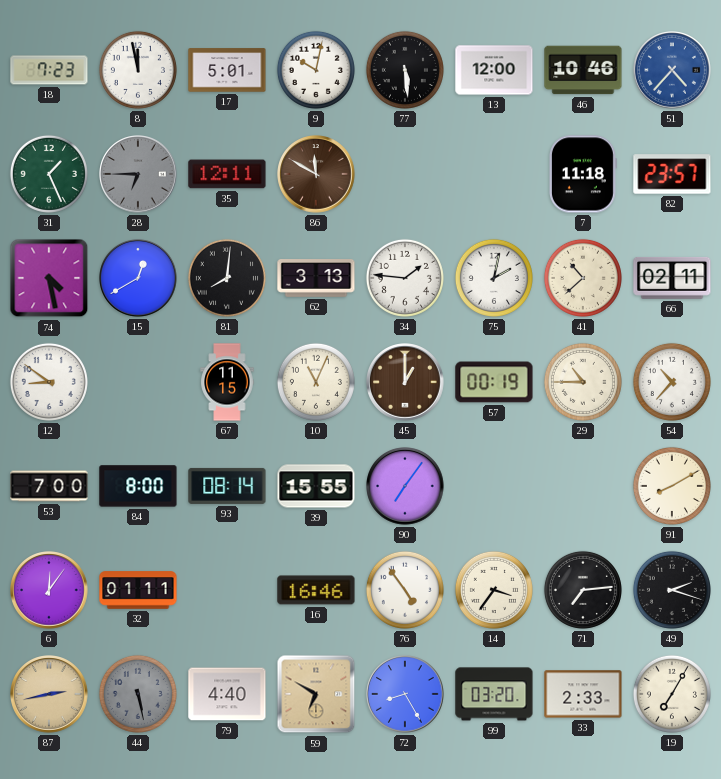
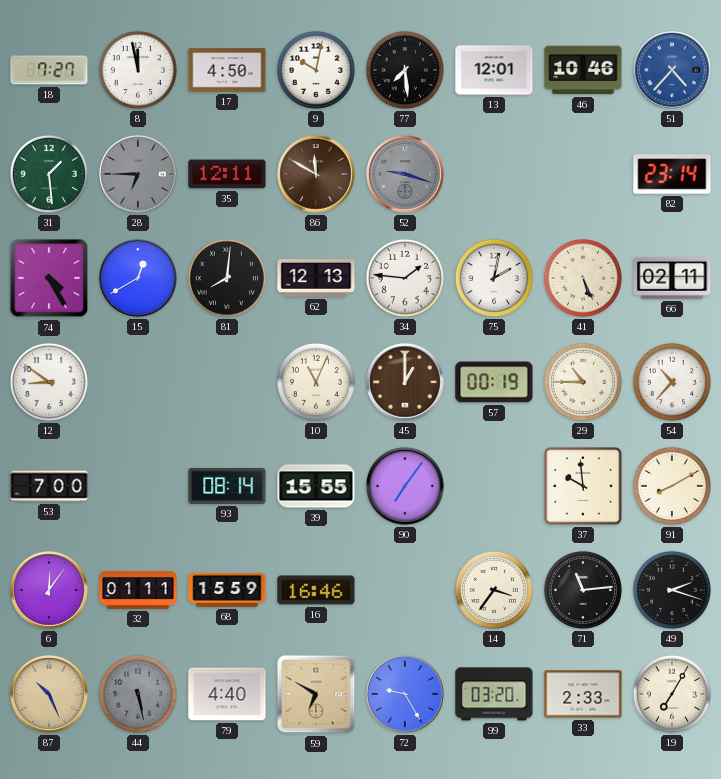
18: 7:23 -> 7:27 (49, 70)
17: 5:01 -> 4:50 (227, 70)
77: 5:29 -> 7:29 (405, 70)
13: 12:00 -> 12:01 (494, 70)
31: 1:26 -> 1:29 (49, 174)
52: none -> 9:18 (405, 174)
7: 11:18 -> none (583, 174)
82: 23:57 -> 23:14 (672, 174)
74: 4:28 -> 4:25 (49, 278)
62: 3:13 -> 12:13 (316, 279)
41: 10:38 -> 5:26 (583, 278)
67: 11:15 -> none (227, 382)
84: 8:00 -> none (138, 486)
37: none -> 9:59 (583, 486)
68: none -> 15:59 (227, 590)
76: 4:54 -> none (405, 590)
71: 7:14 -> 11:14 (583, 590)
87: 2:43 -> 10:26 (49, 694)
72: 8:25 -> 9:25 (405, 694)
